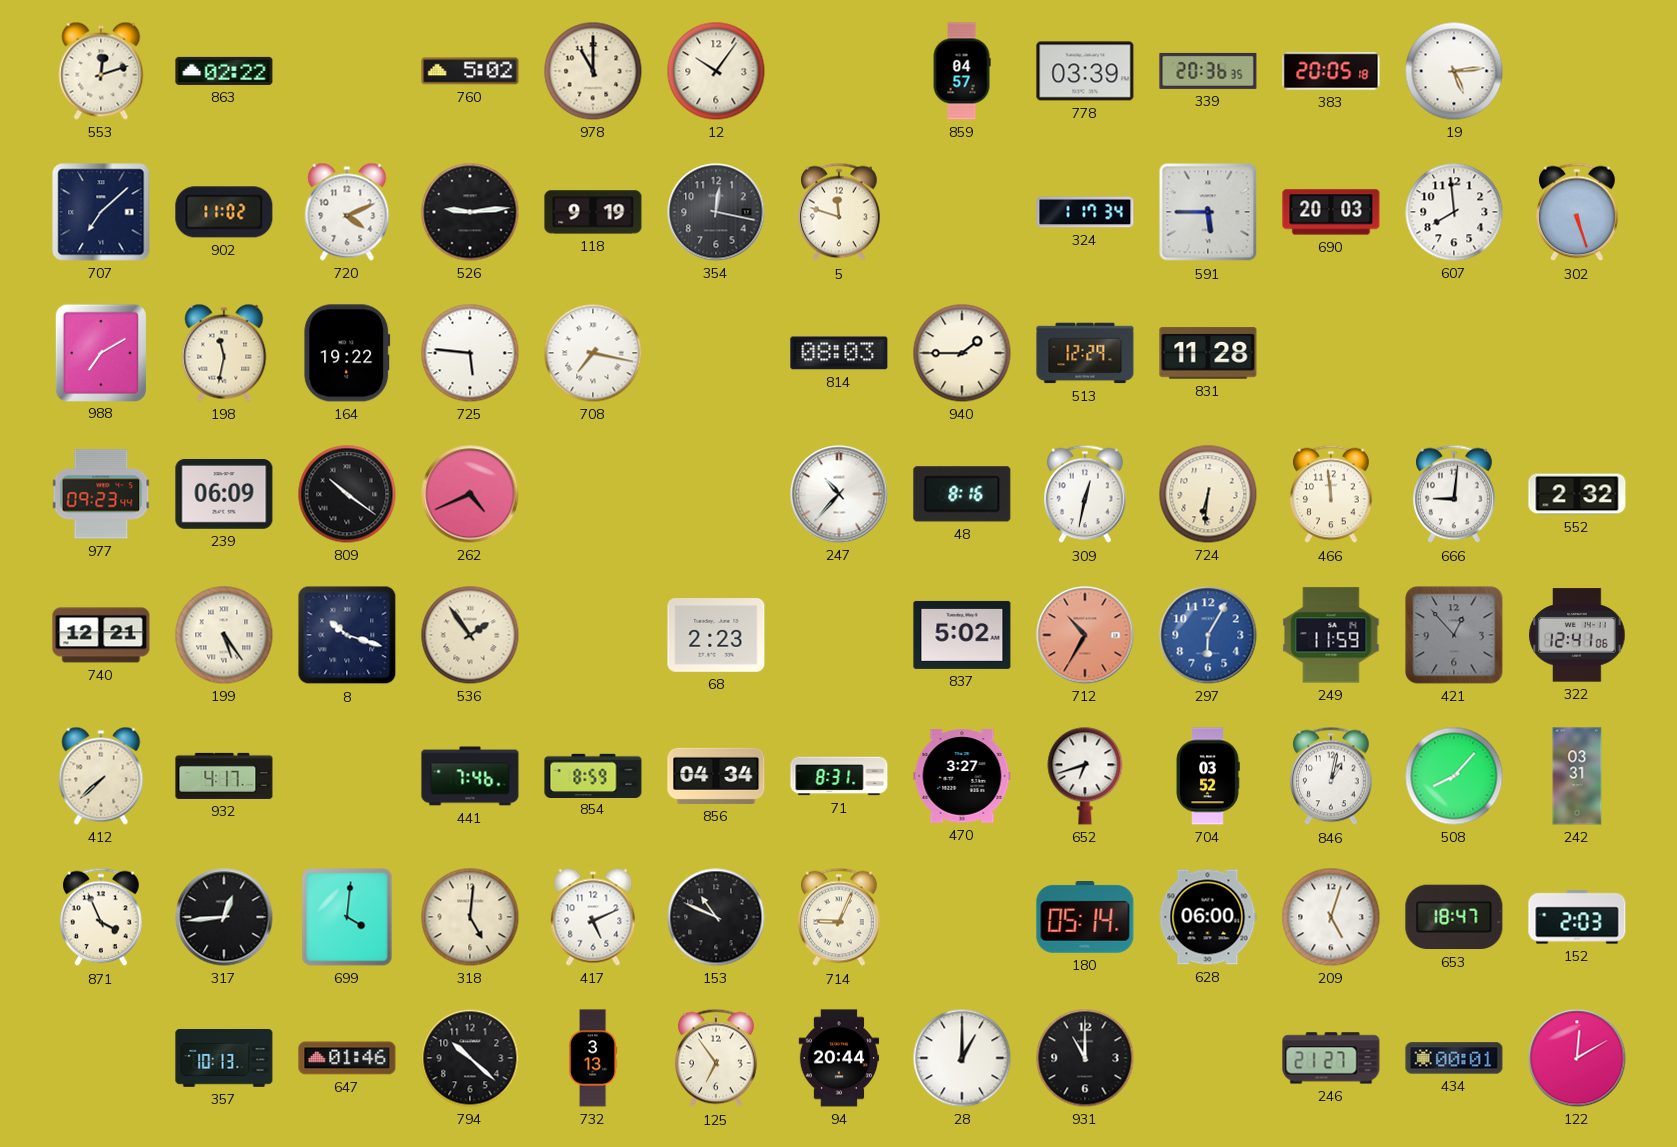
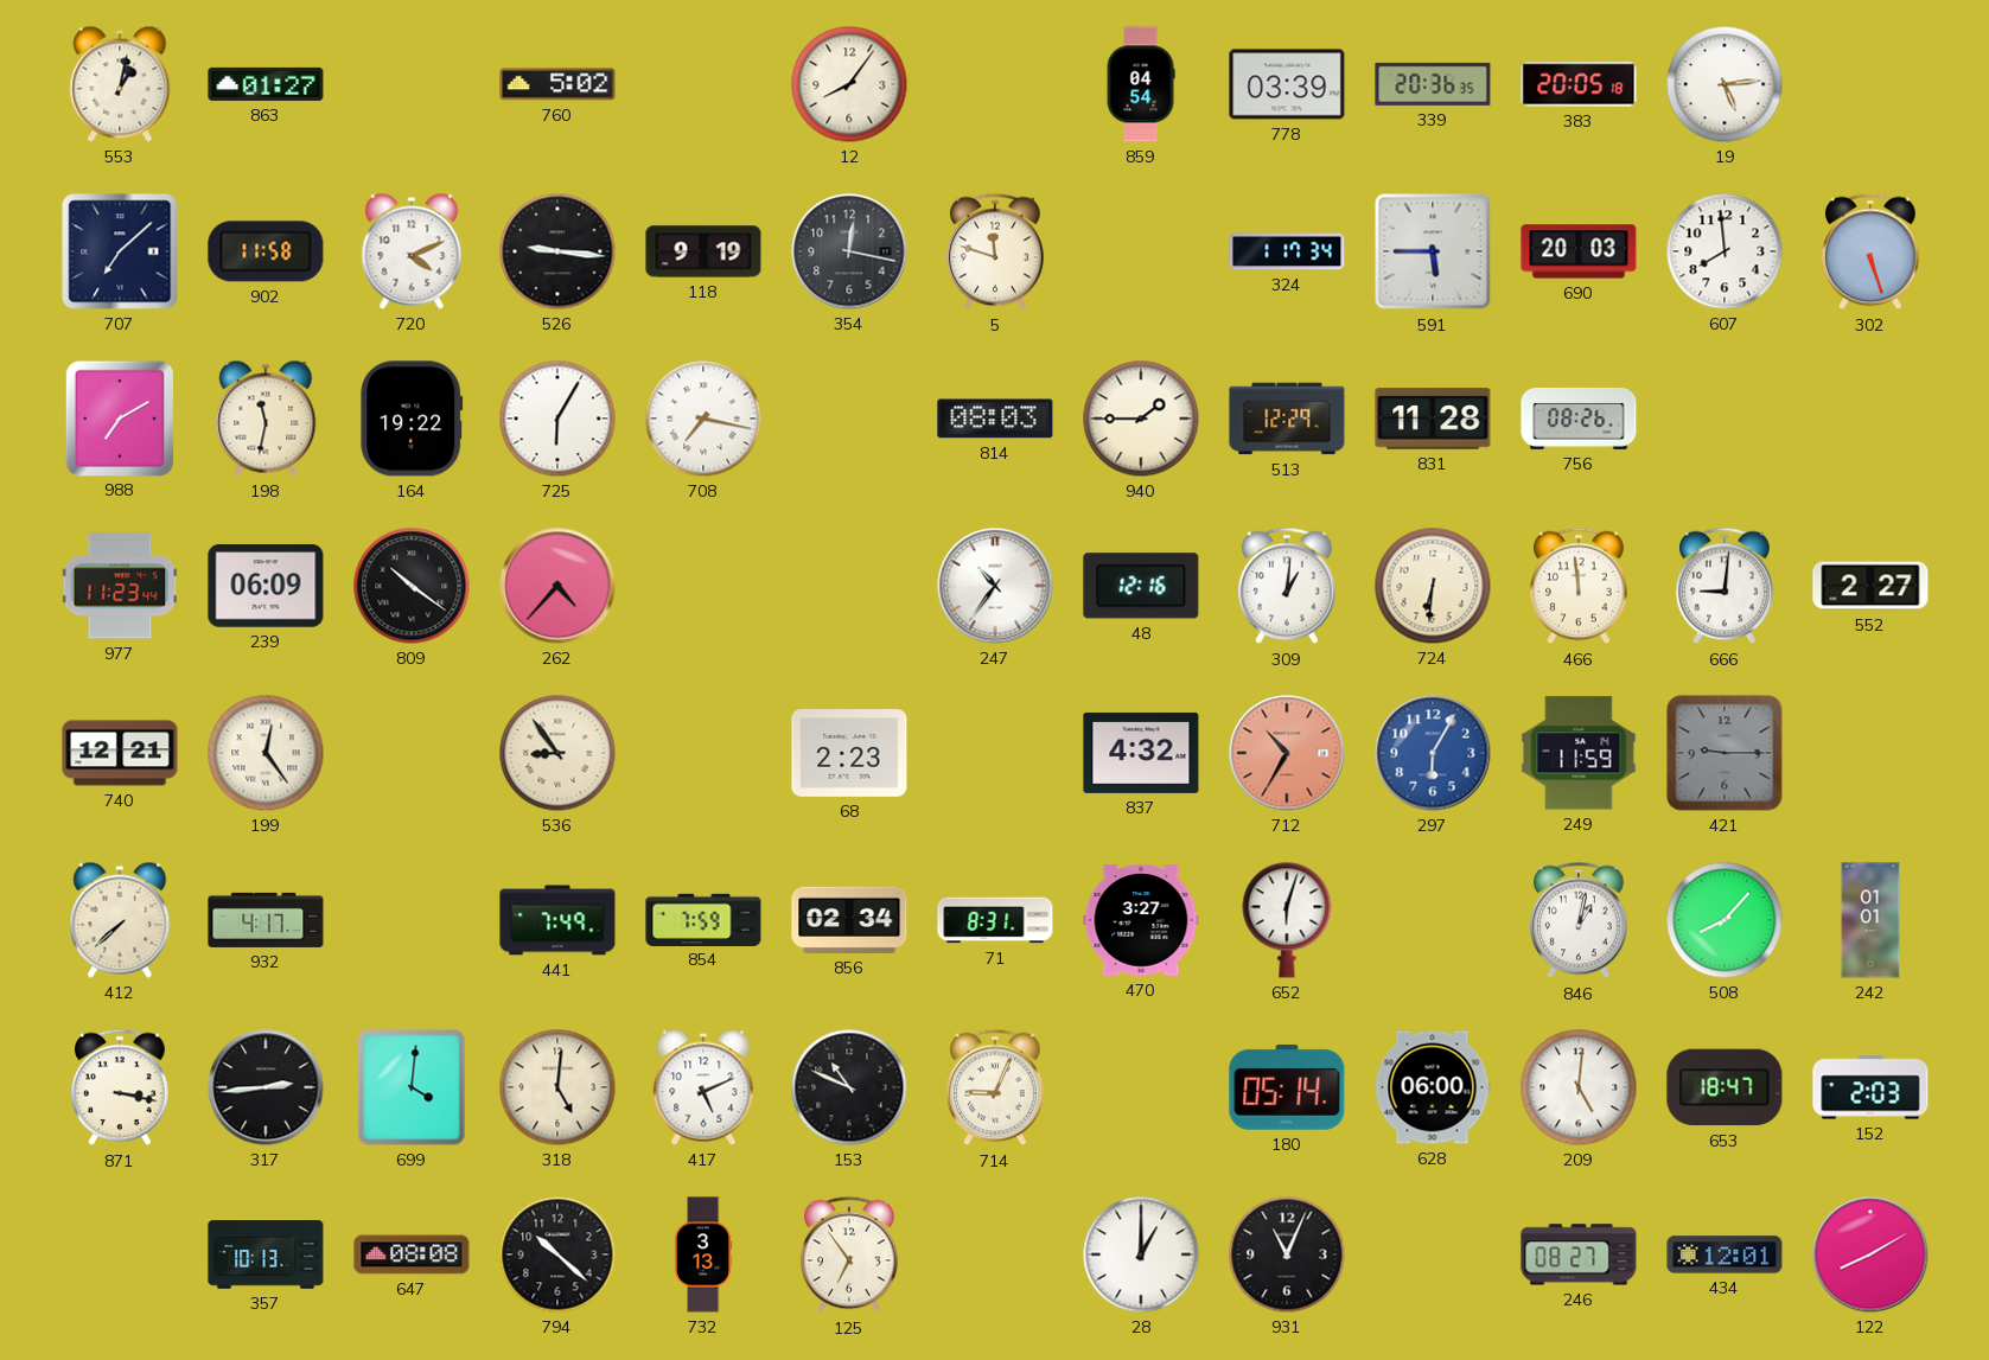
553: 12:12 -> 1:02 (120, 84)
863: 02:22 -> 01:27 (266, 84)
978: 11:00 -> none (593, 71)
12: 10:06 -> 8:06 (849, 84)
859: 04:57 -> 04:54 (1141, 84)
902: 11:02 -> 11:58 (266, 251)
526: 9:14 -> 9:16 (557, 251)
725: 5:46 -> 6:05 (557, 419)
756: none -> 08:26 (1579, 419)
977: 09:23 -> 11:23 (120, 586)
262: 4:41 -> 4:37 (557, 586)
247: 10:37 -> 10:36 (995, 586)
48: 8:16 -> 12:16 (1141, 586)
309: 12:32 -> 1:01 (1287, 586)
552: 2:32 -> 2:27 (1870, 586)
199: 5:24 -> 12:24 (266, 753)
8: 10:18 -> none (347, 635)
536: 1:54 -> 8:54 (557, 753)
837: 5:02 -> 4:32 (1141, 753)
421: 12:53 -> 9:15 (1725, 753)
322: 12:41 -> none (1577, 635)
441: 7:46 -> 7:49 (557, 920)
854: 8:59 -> 7:59 (703, 919)
856: 04:34 -> 02:34 (849, 920)
652: 6:42 -> 6:03 (1287, 920)
704: 03:52 -> none (1208, 776)
242: 03:31 -> 01:01 (1870, 920)
871: 3:56 -> 3:17 (120, 1087)
317: 12:44 -> 2:44 (266, 1087)
209: 5:03 -> 5:01 (1579, 1087)
647: 01:46 -> 08:08 (412, 1254)
94: 20:44 -> none (839, 1058)
931: 11:00 -> 11:04 (1287, 1254)
246: 21:27 -> 08:27 (1579, 1254)
434: 00:01 -> 12:01 (1725, 1254)
122: 12:10 -> 8:10 (1870, 1254)
